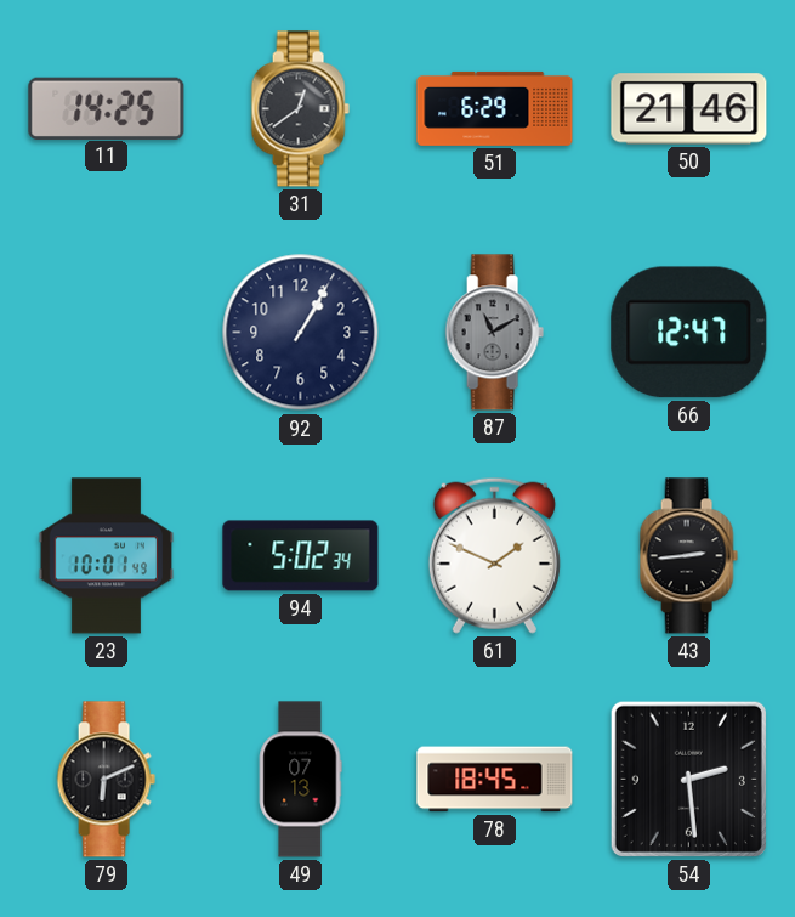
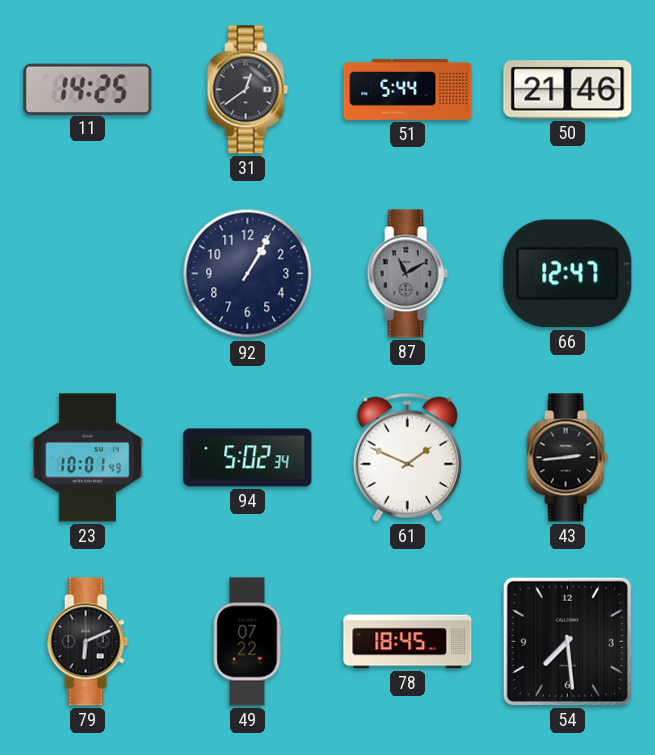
51: 6:29 -> 5:44 (408, 89)
49: 07:13 -> 07:22 (247, 642)
54: 2:29 -> 7:29 (567, 641)
